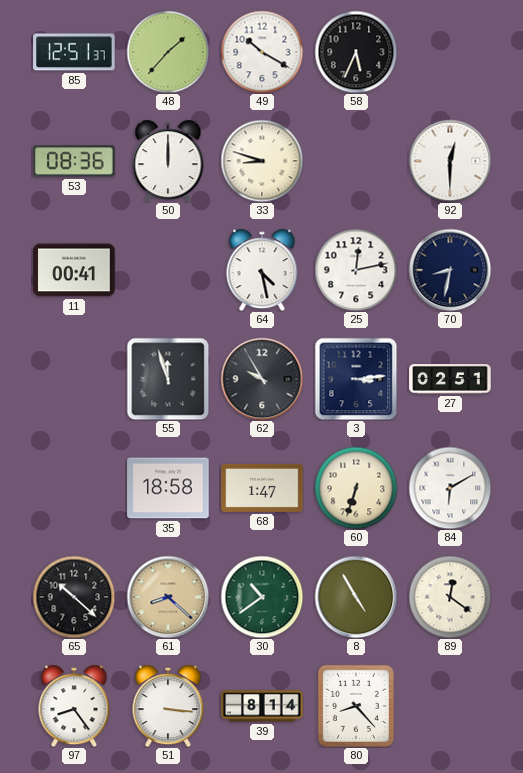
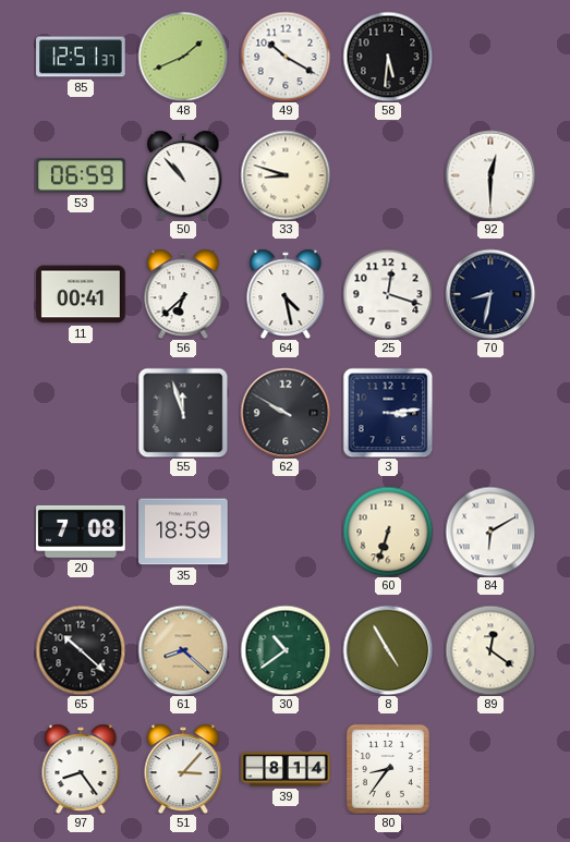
48: 1:37 -> 1:41 (183, 57)
58: 5:34 -> 5:31 (388, 57)
53: 08:36 -> 06:59 (81, 175)
50: 12:00 -> 10:53 (183, 175)
56: none -> 6:38 (183, 294)
25: 12:13 -> 12:18 (388, 294)
62: 9:55 -> 9:50 (286, 413)
27: 02:51 -> none (450, 379)
20: none -> 7:08 (81, 532)
35: 18:58 -> 18:59 (183, 532)
68: 1:47 -> none (262, 488)
51: 3:16 -> 3:07 (183, 769)
80: 8:23 -> 8:36 (388, 769)
